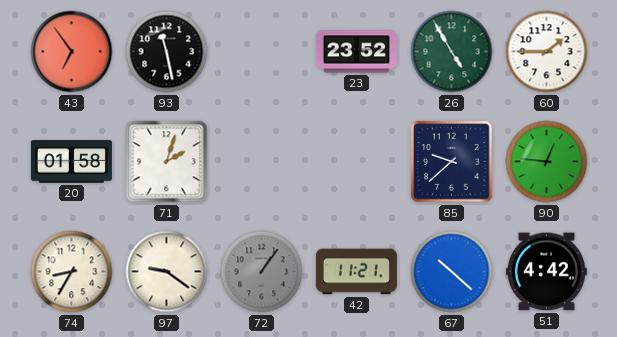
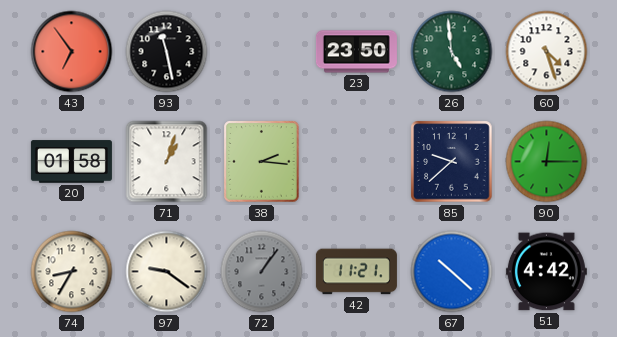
23: 23:52 -> 23:50 (356, 52)
26: 4:55 -> 4:59 (452, 52)
60: 1:45 -> 4:27 (547, 52)
71: 2:03 -> 1:03 (167, 162)
38: none -> 2:16 (262, 162)
90: 12:46 -> 12:15 (547, 162)
